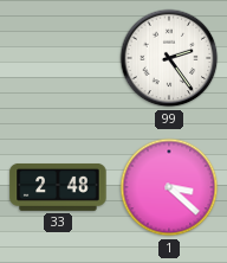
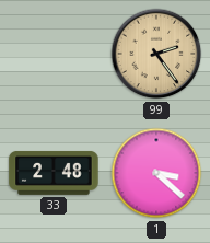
99 dial: white -> champagne (156, 54)
